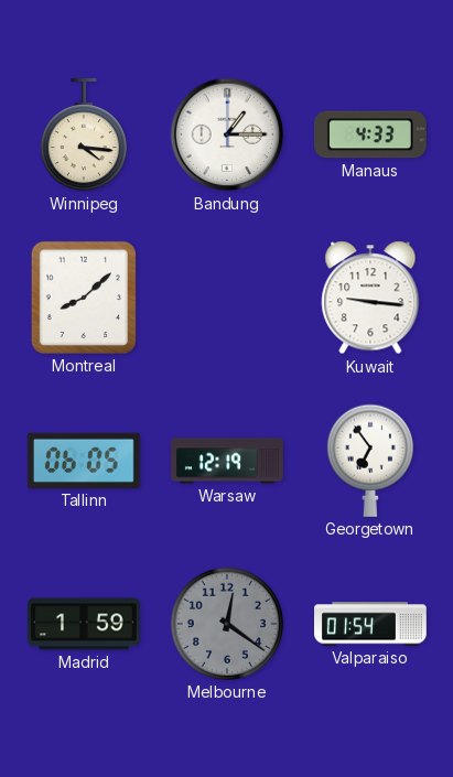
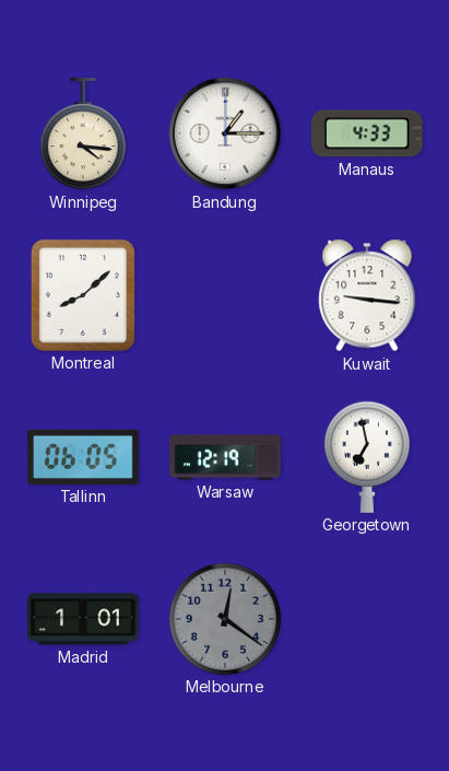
Georgetown: 6:54 -> 6:58 (367, 457)
Madrid: 1:59 -> 1:01 (84, 619)
Valparaiso: 01:54 -> none (371, 624)
